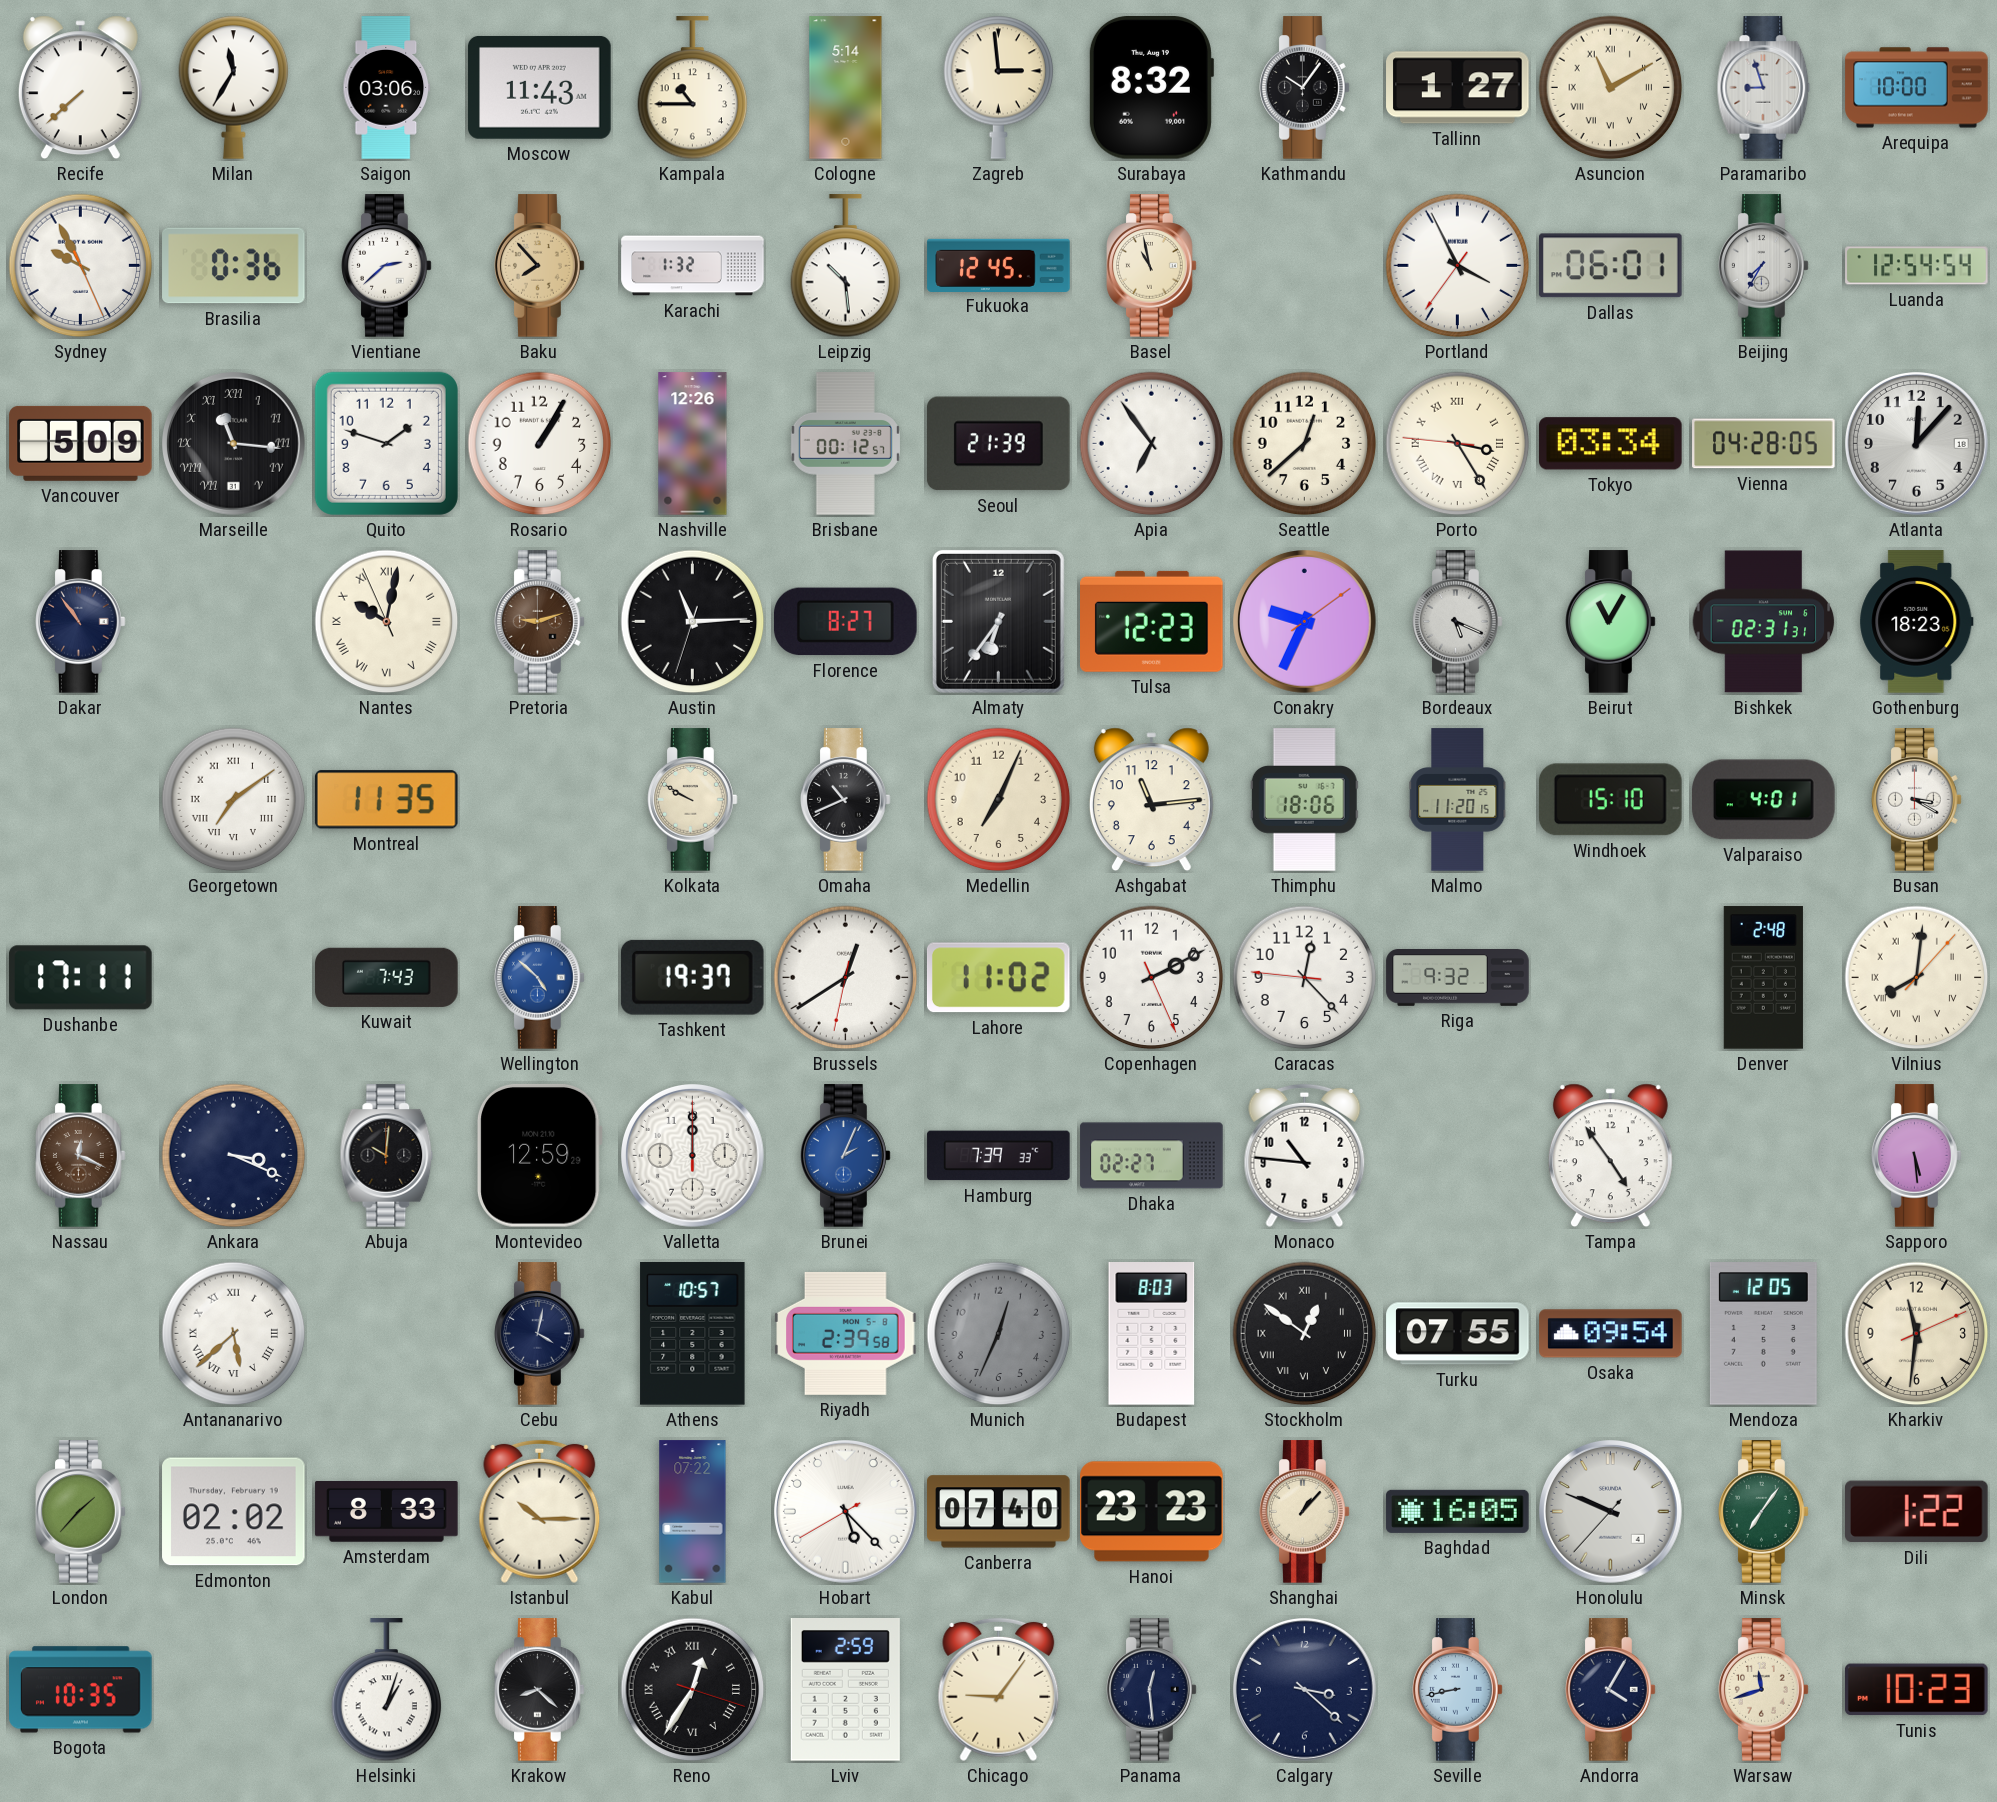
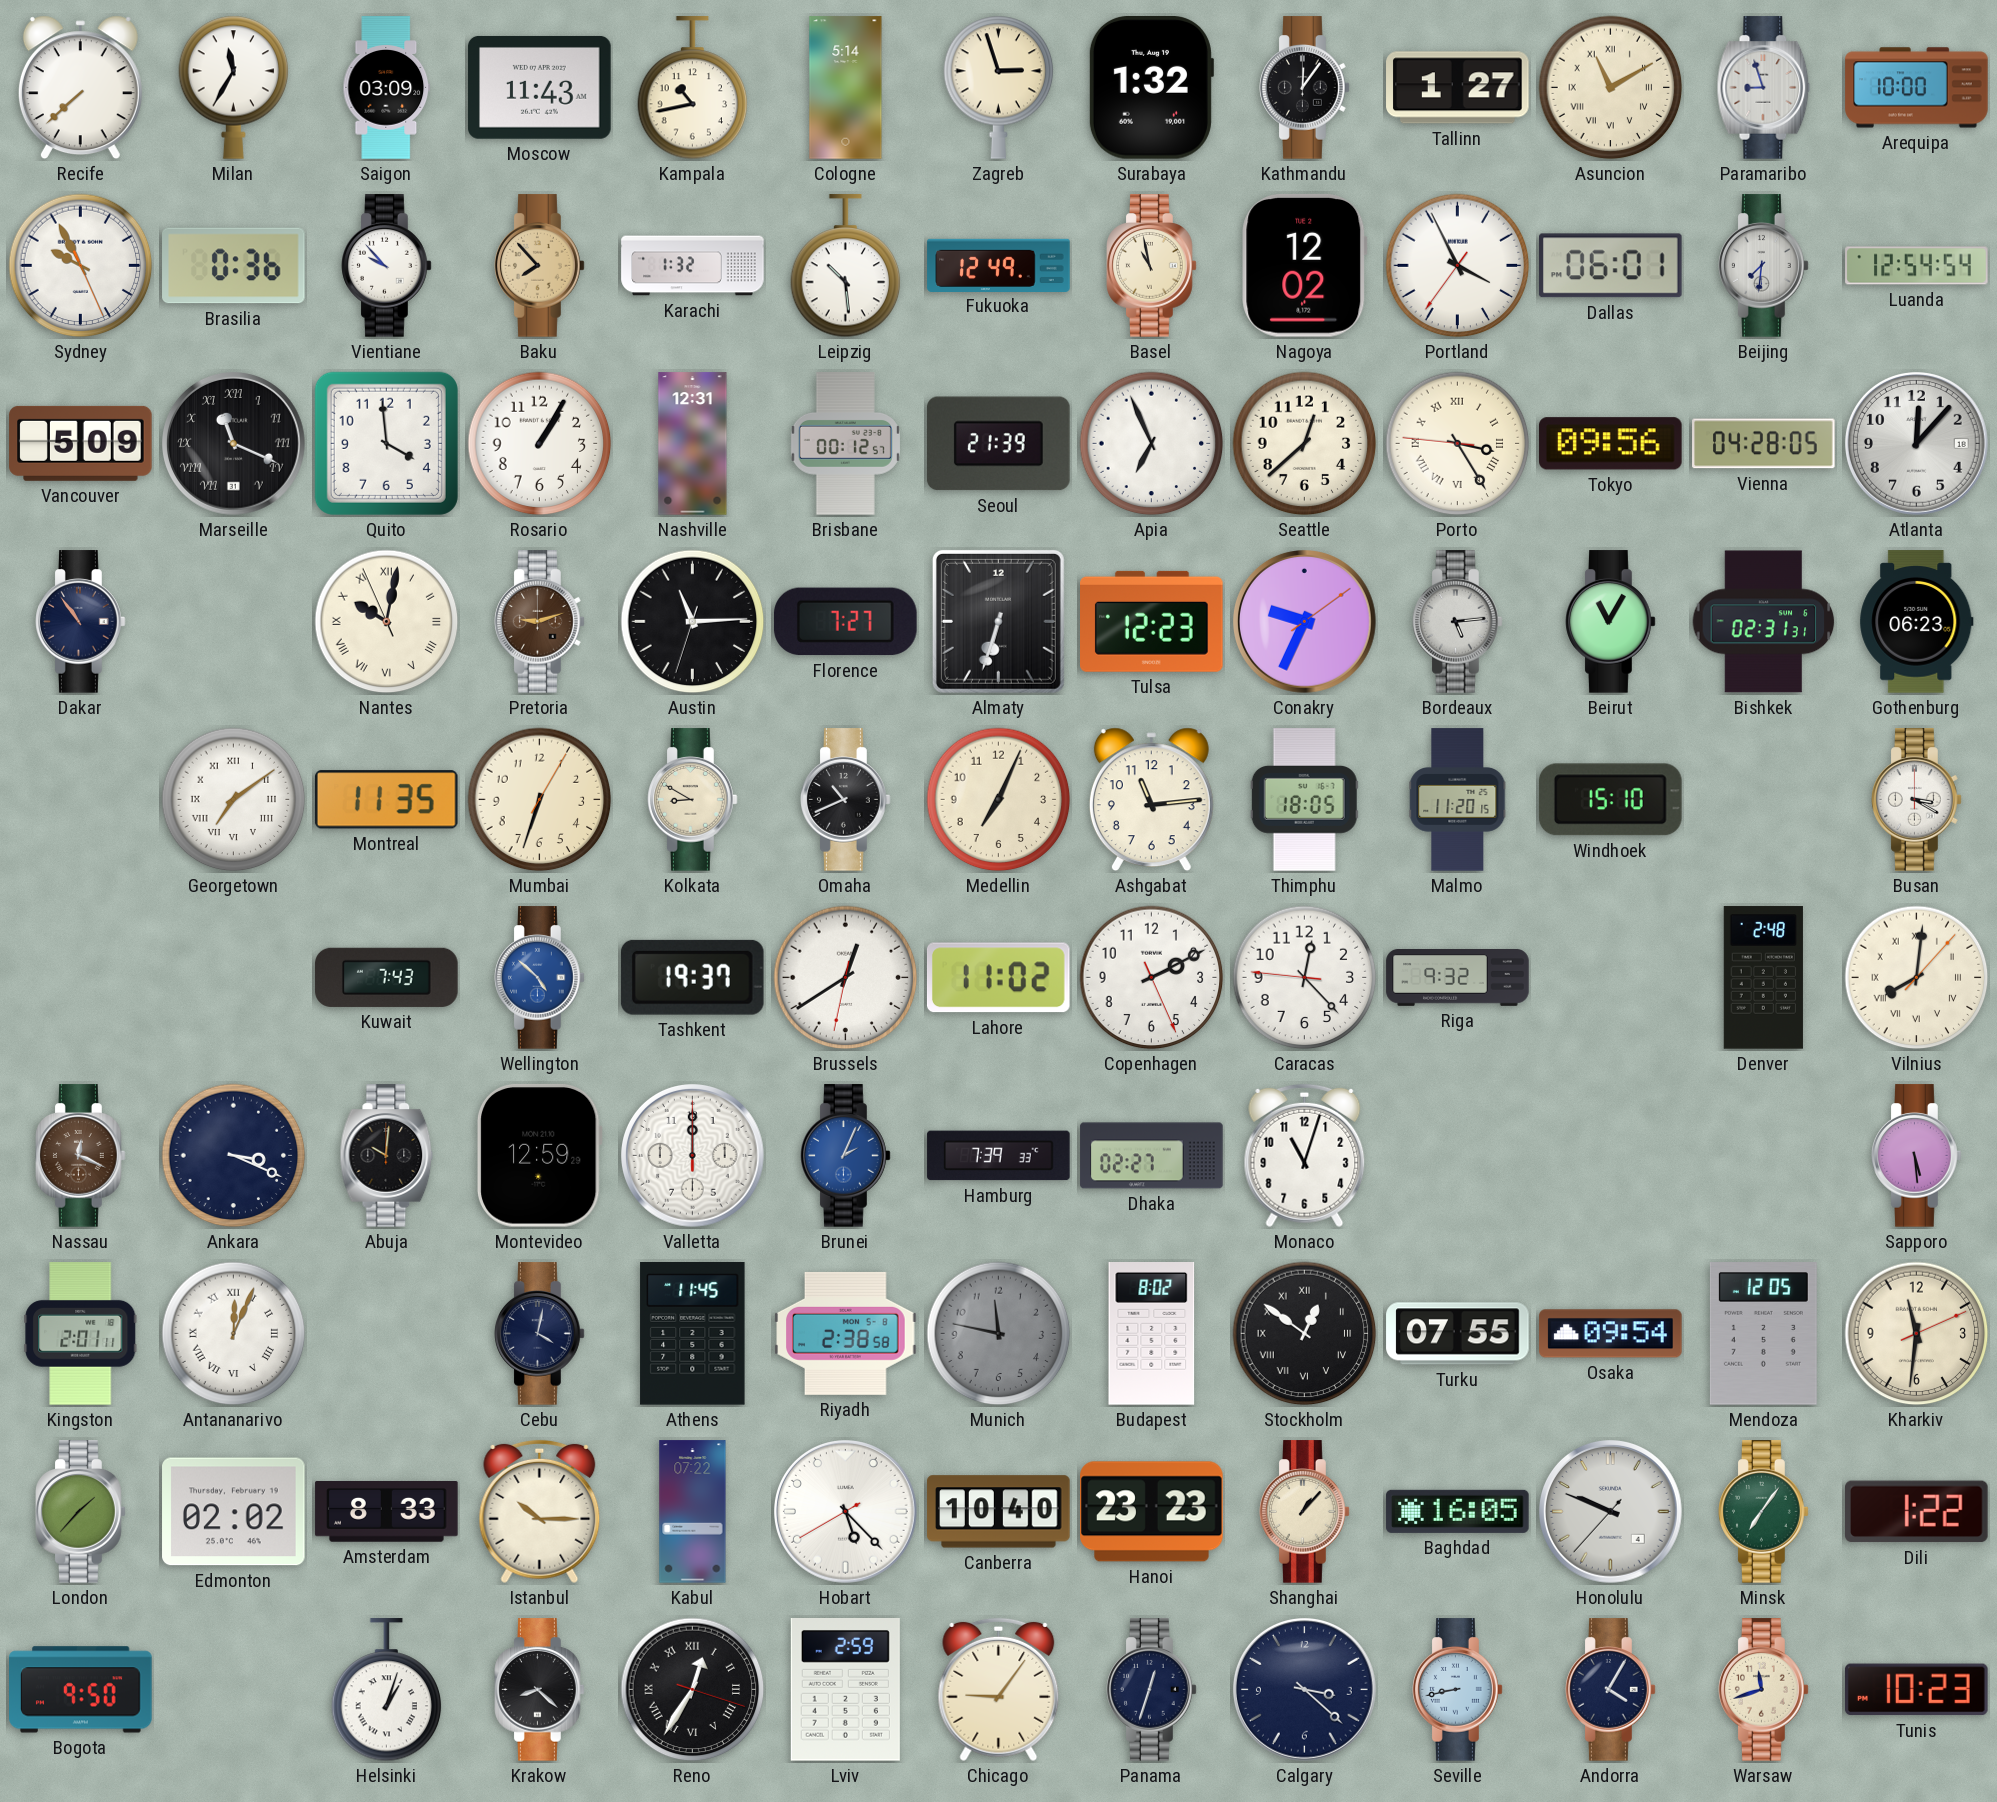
Saigon: 03:06 -> 03:09 (387, 88)
Kampala: 10:45 -> 10:43 (693, 88)
Zagreb: 2:59 -> 2:57 (999, 87)
Surabaya: 8:32 -> 1:32 (1151, 88)
Kathmandu: 10:06 -> 12:06 (1305, 88)
Vientiane: 2:38 -> 9:53 (387, 266)
Fukuoka: 12:45 -> 12:49 (999, 265)
Nagoya: none -> 12:02 (1305, 265)
Beijing: 7:35 -> 7:31 (1764, 266)
Marseille: 11:16 -> 11:19 (234, 444)
Quito: 1:48 -> 3:59 (386, 443)
Nashville: 12:26 -> 12:31 (693, 444)
Apia: 6:54 -> 6:56 (1152, 444)
Tokyo: 03:34 -> 09:56 (1611, 444)
Florence: 8:27 -> 7:27 (846, 622)
Almaty: 6:36 -> 6:33 (998, 621)
Bordeaux: 5:19 -> 5:14 (1458, 622)
Gothenburg: 18:23 -> 06:23 (1917, 622)
Mumbai: none -> 6:33 (540, 800)
Kolkata: 9:50 -> 8:50 (693, 800)
Thimphu: 18:06 -> 18:05 (1304, 800)
Valparaiso: 4:01 -> none (1764, 800)
Dushanbe: 17:11 -> none (81, 978)
Monaco: 10:46 -> 11:03 (1305, 1156)
Tampa: 4:54 -> none (1610, 1156)
Kingston: none -> 2:01 (81, 1334)
Antananarivo: 5:38 -> 12:04 (234, 1334)
Athens: 10:57 -> 11:45 (693, 1334)
Riyadh: 2:39 -> 2:38 (846, 1333)
Munich: 12:34 -> 11:47 (999, 1334)
Budapest: 8:03 -> 8:02 (1152, 1334)
Canberra: 07:40 -> 10:40 (999, 1512)
Bogota: 10:35 -> 9:50 (81, 1690)
Panama: 12:29 -> 12:33 (1152, 1690)
